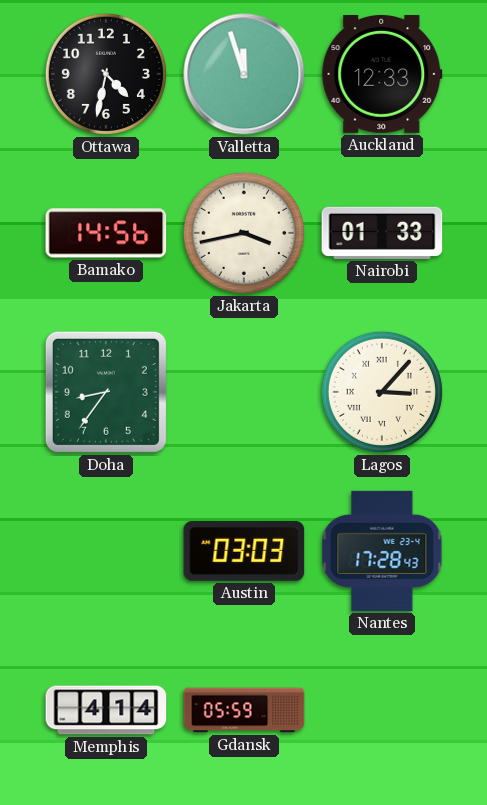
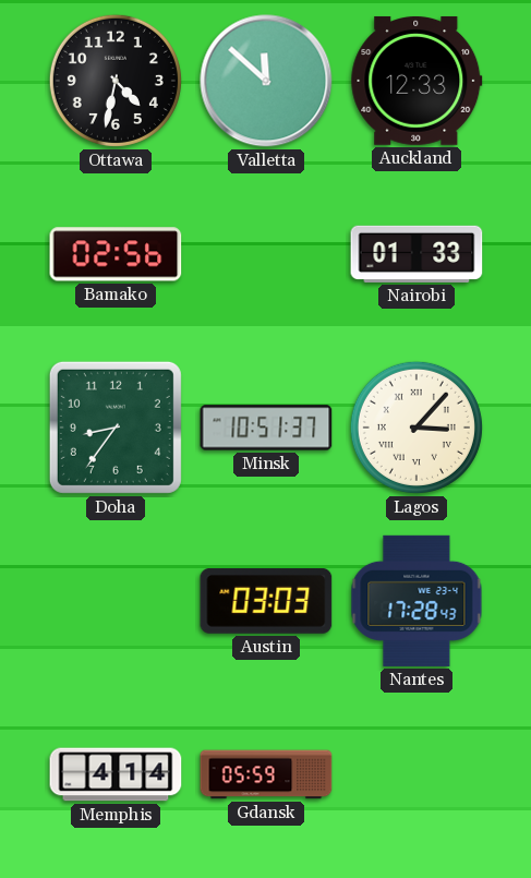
Valletta: 11:57 -> 11:52 (266, 81)
Bamako: 14:56 -> 02:56 (116, 254)
Jakarta: 3:43 -> none (244, 233)
Minsk: none -> 10:51 (266, 428)
